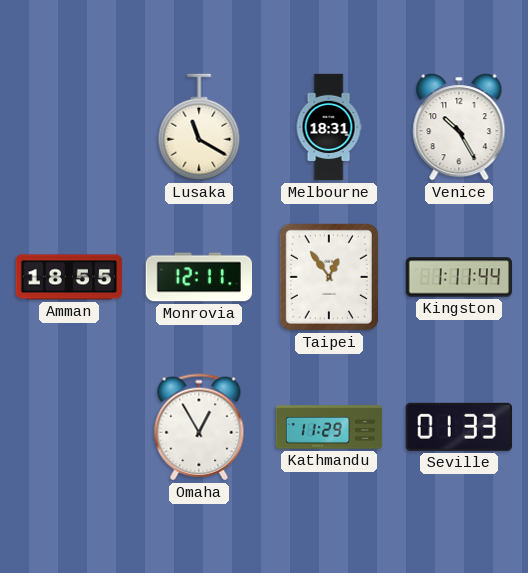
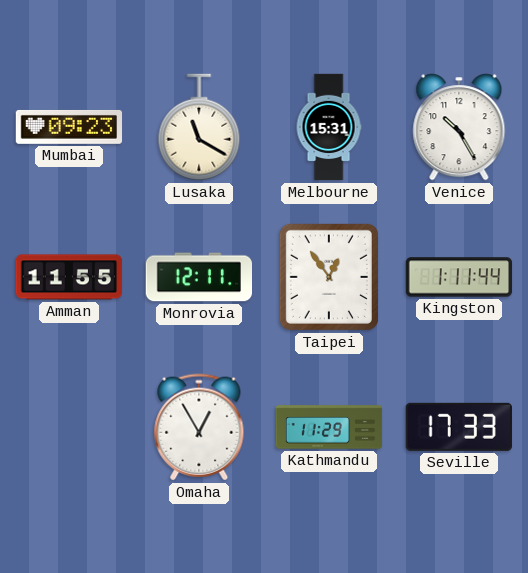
Mumbai: none -> 09:23 (69, 127)
Melbourne: 18:31 -> 15:31 (329, 127)
Amman: 18:55 -> 11:55 (69, 277)
Seville: 01:33 -> 17:33 (459, 427)
